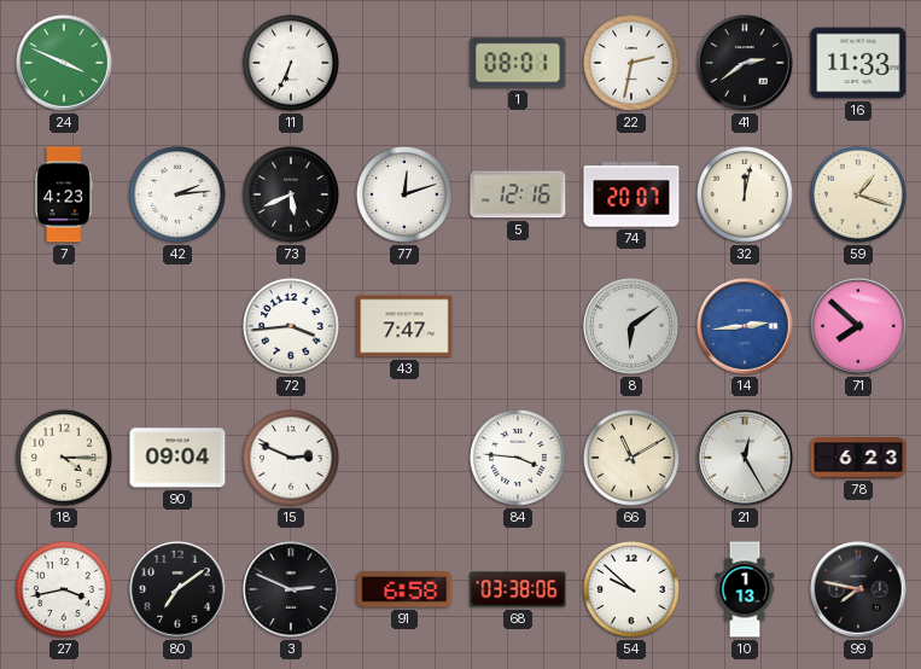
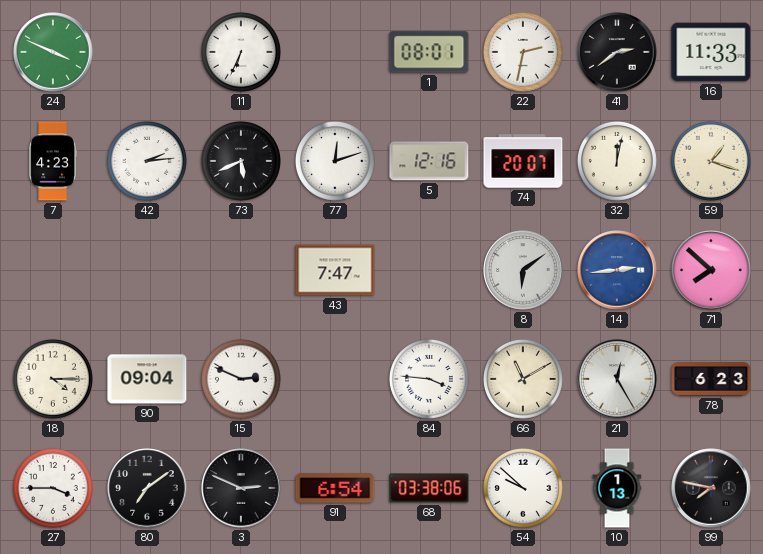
72: 3:44 -> none (291, 326)
27: 3:43 -> 3:45 (53, 488)
91: 6:58 -> 6:54 (335, 488)
